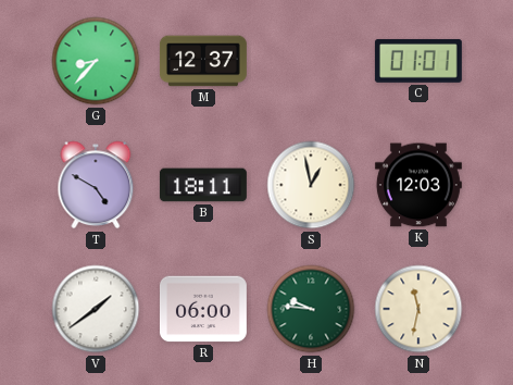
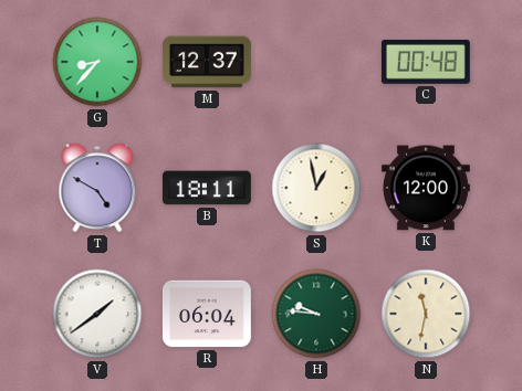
C: 01:01 -> 00:48 (426, 62)
K: 12:03 -> 12:00 (426, 188)
R: 06:00 -> 06:04 (207, 314)
